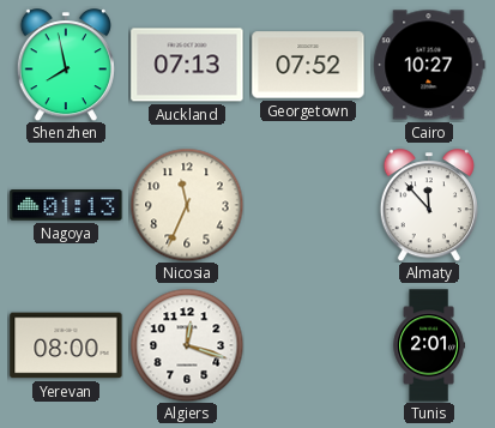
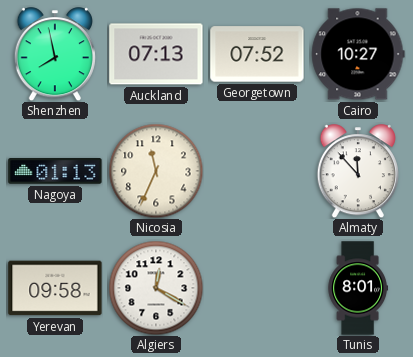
Yerevan: 08:00 -> 09:58 (55, 288)
Algiers: 12:18 -> 12:20 (156, 288)
Tunis: 2:01 -> 8:01 (357, 288)
